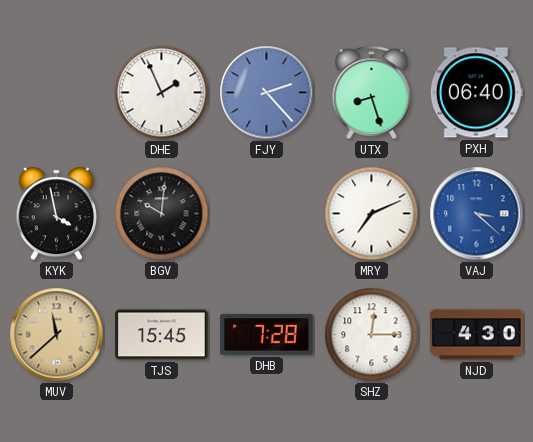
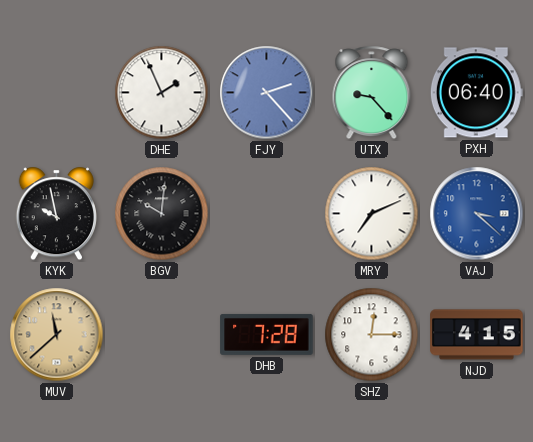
UTX: 8:27 -> 9:23 (372, 93)
KYK: 3:58 -> 9:58 (56, 214)
TJS: 15:45 -> none (162, 335)
NJD: 4:30 -> 4:15 (477, 335)
